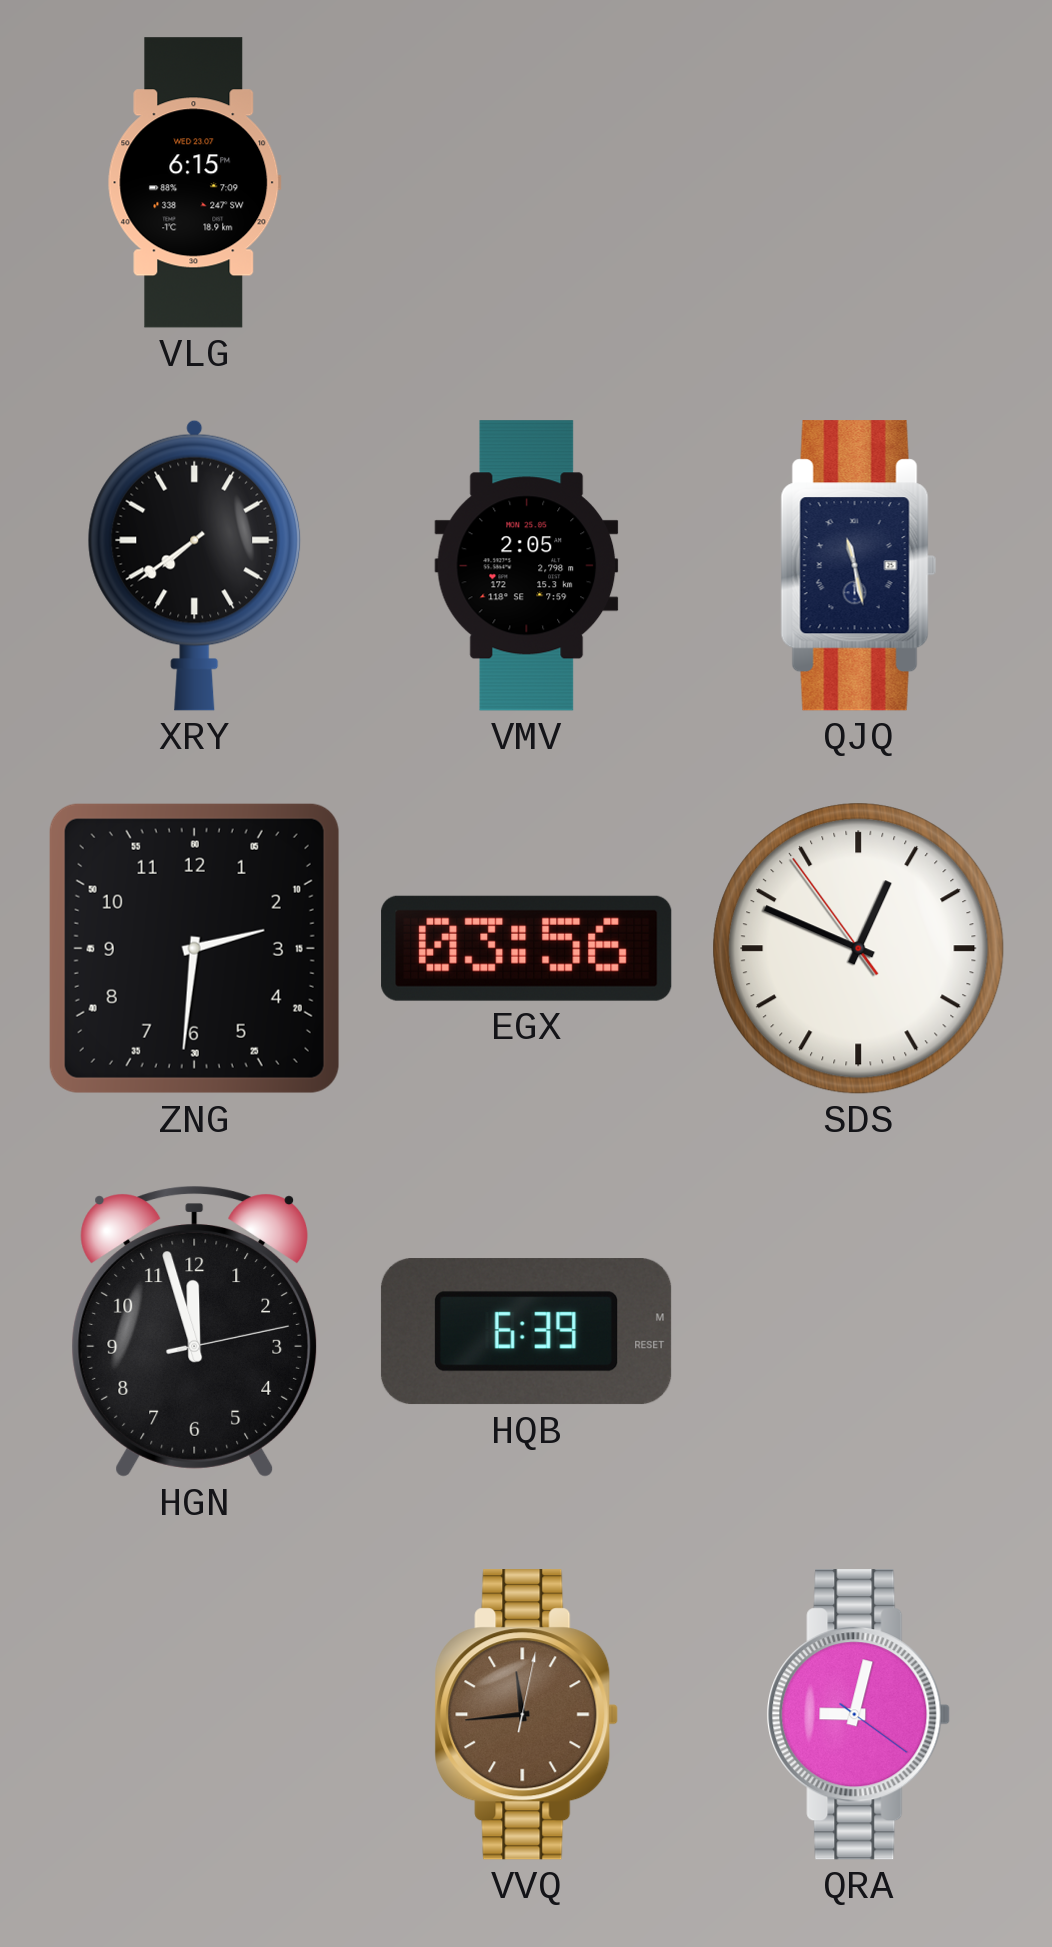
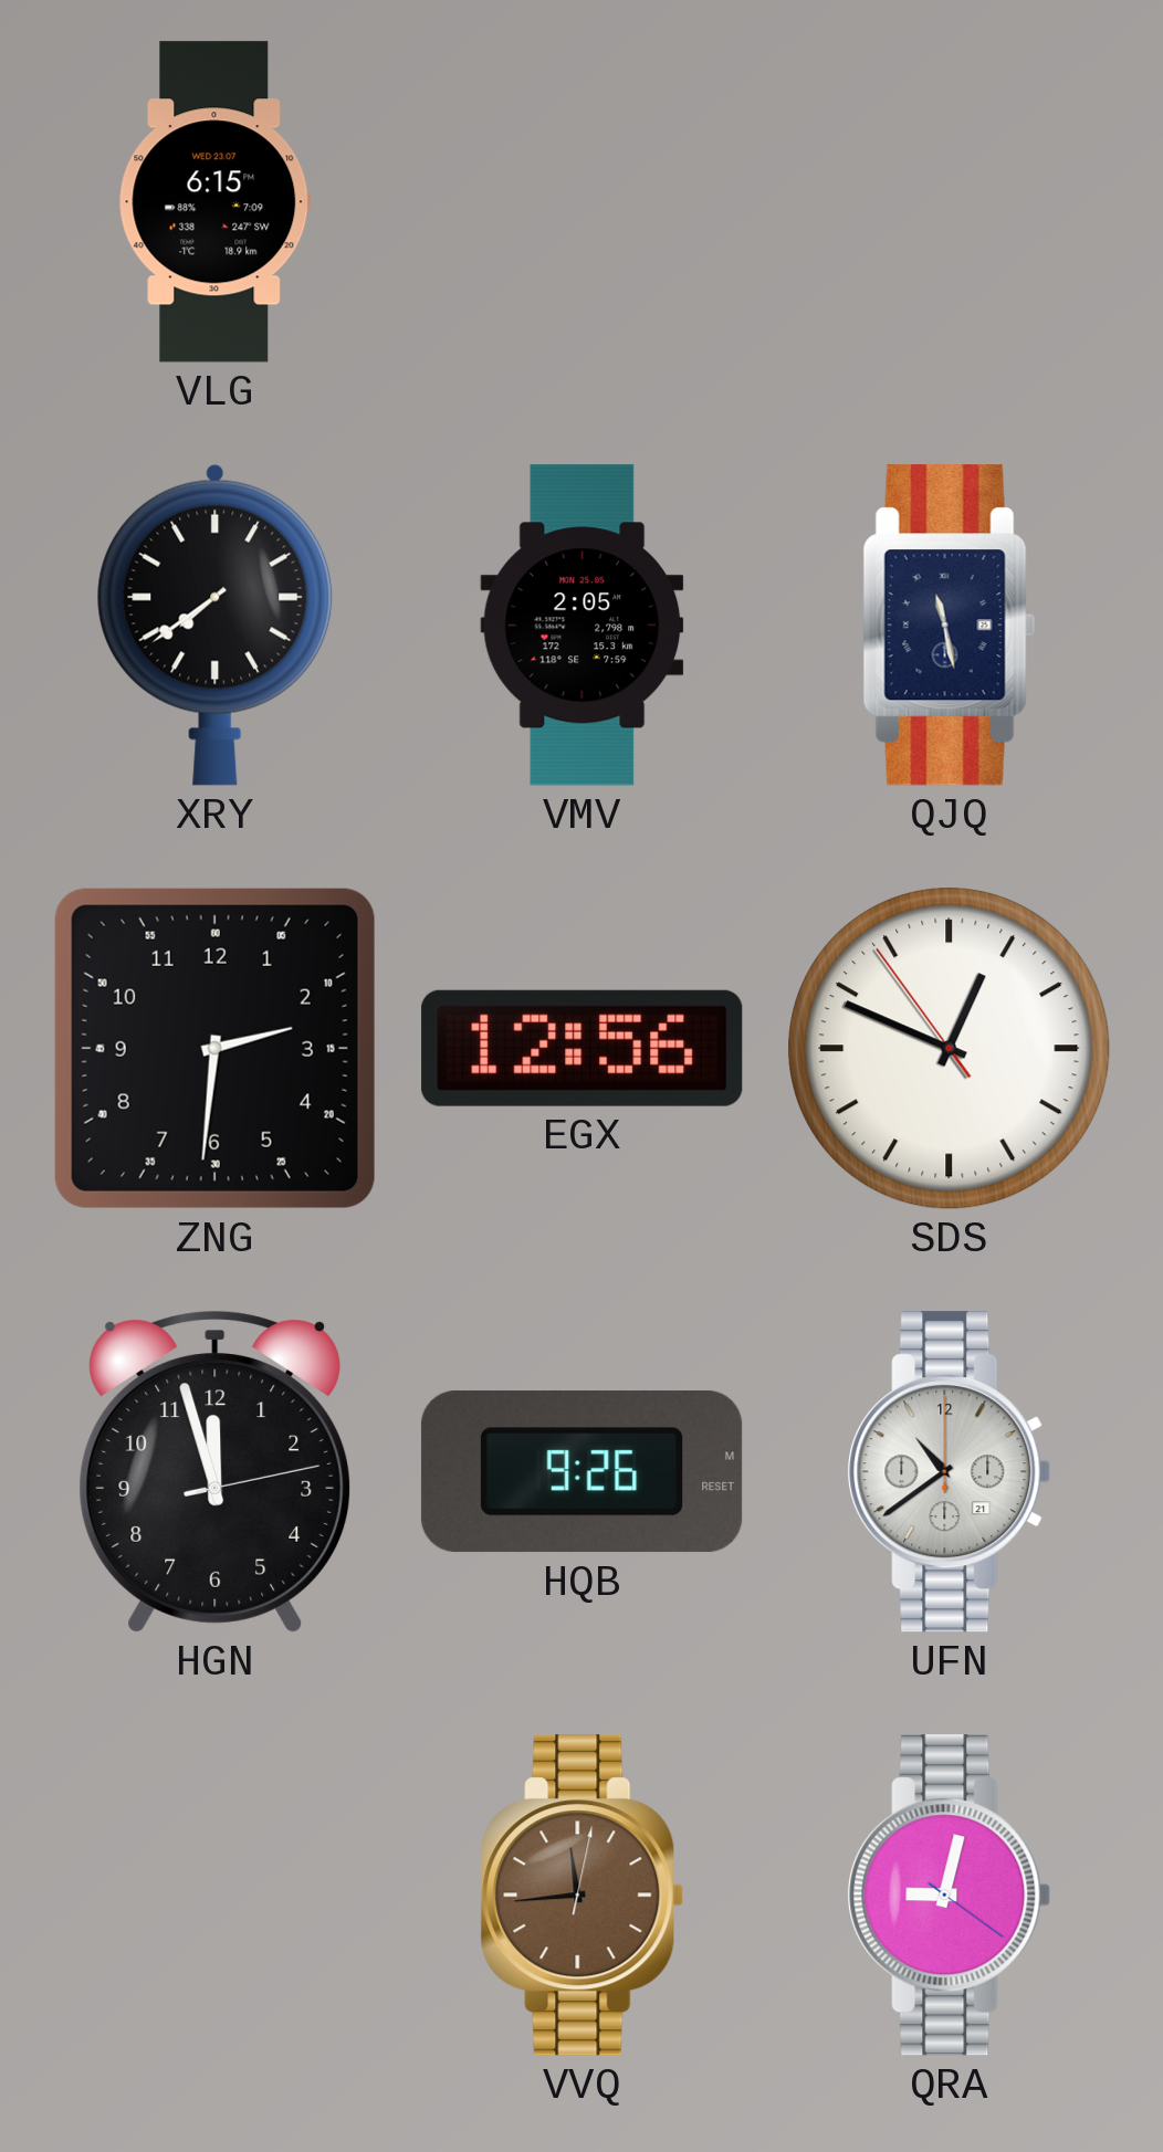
EGX: 03:56 -> 12:56 (583, 1048)
HQB: 6:39 -> 9:26 (581, 1472)
UFN: none -> 10:39 (950, 1472)
